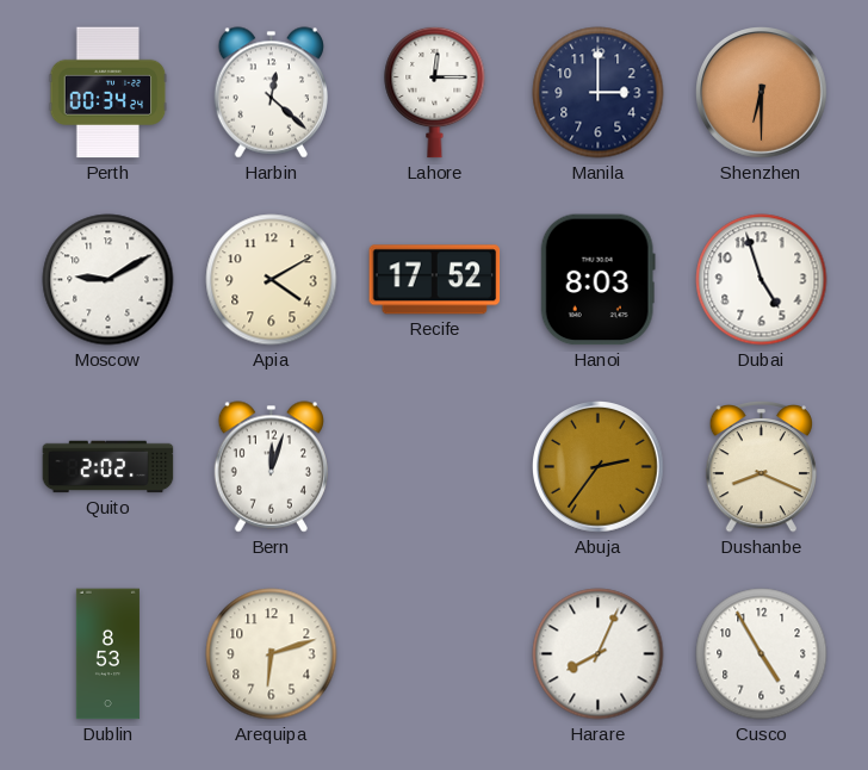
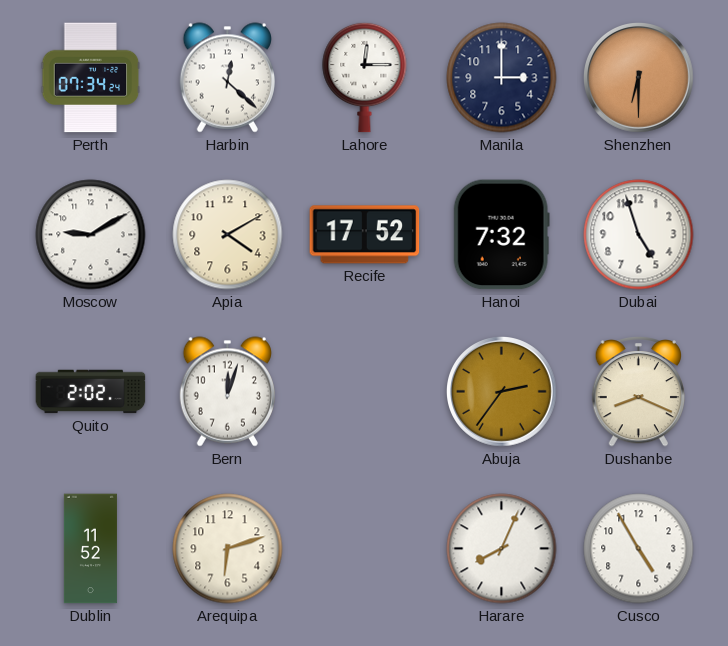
Perth: 00:34 -> 07:34 (91, 78)
Hanoi: 8:03 -> 7:32 (501, 235)
Dublin: 8:53 -> 11:52 (90, 549)
